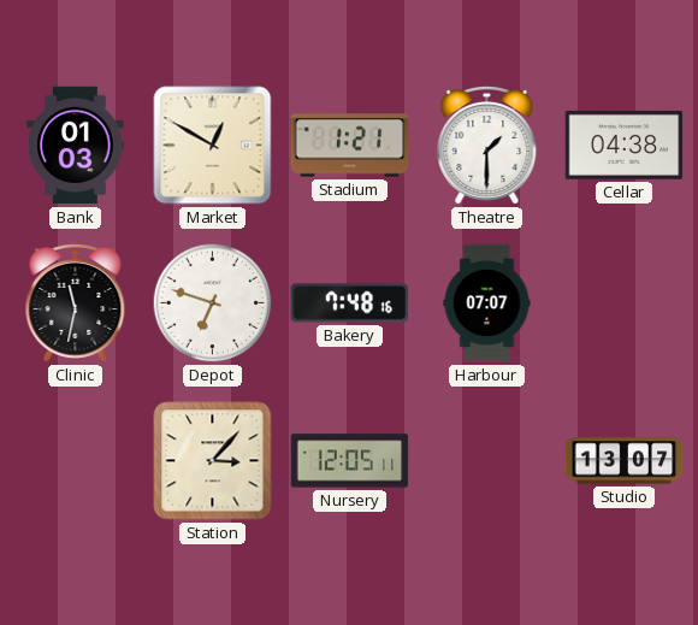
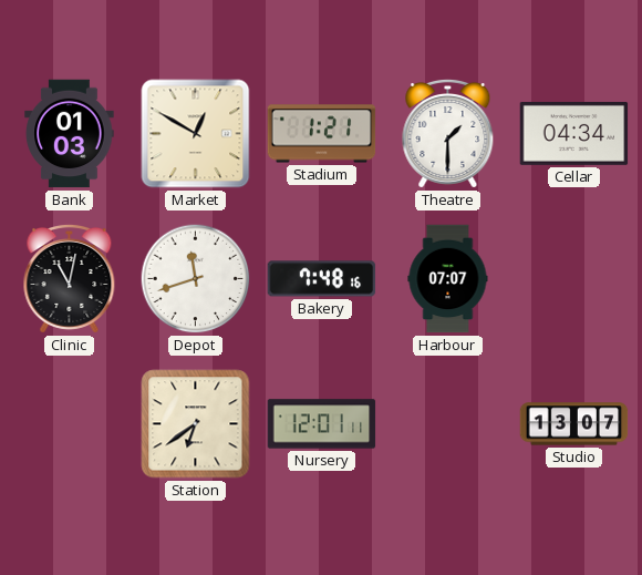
Cellar: 04:38 -> 04:34 (574, 133)
Clinic: 11:32 -> 11:02 (70, 278)
Depot: 6:48 -> 11:42 (196, 279)
Station: 3:07 -> 6:39 (196, 424)
Nursery: 12:05 -> 12:01 (322, 424)
